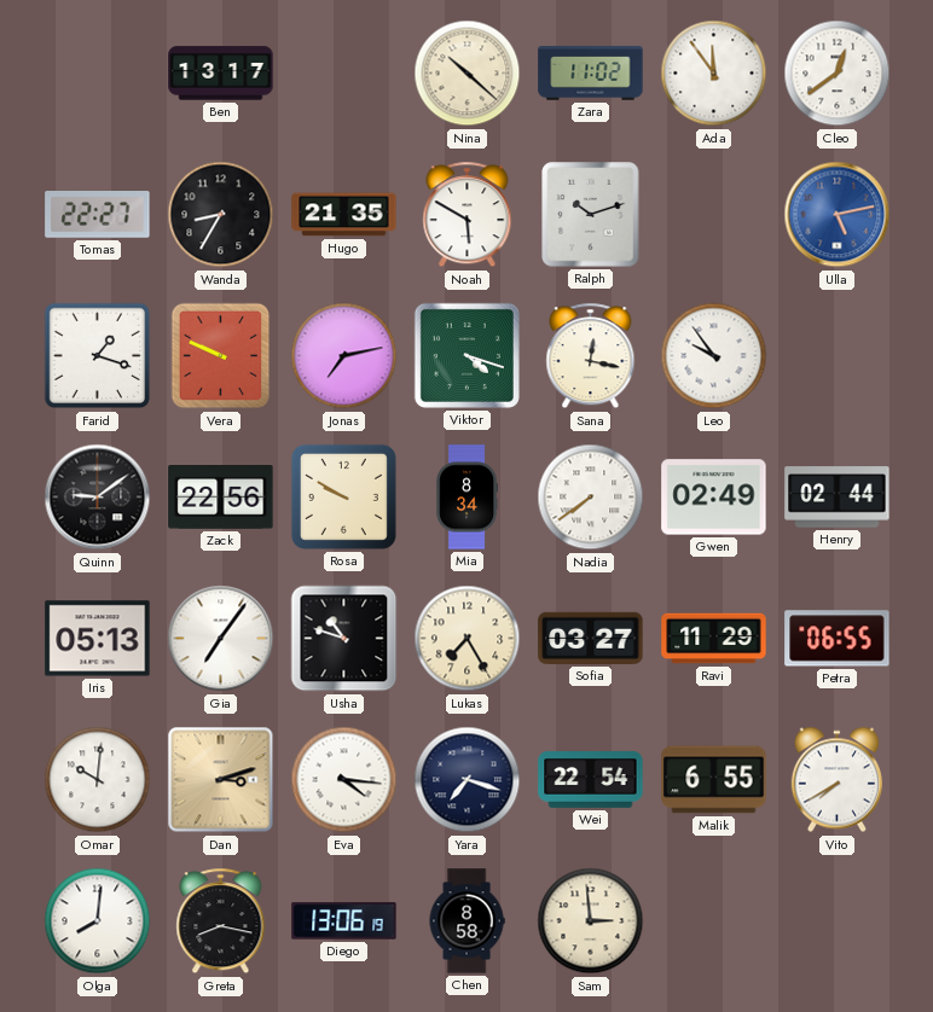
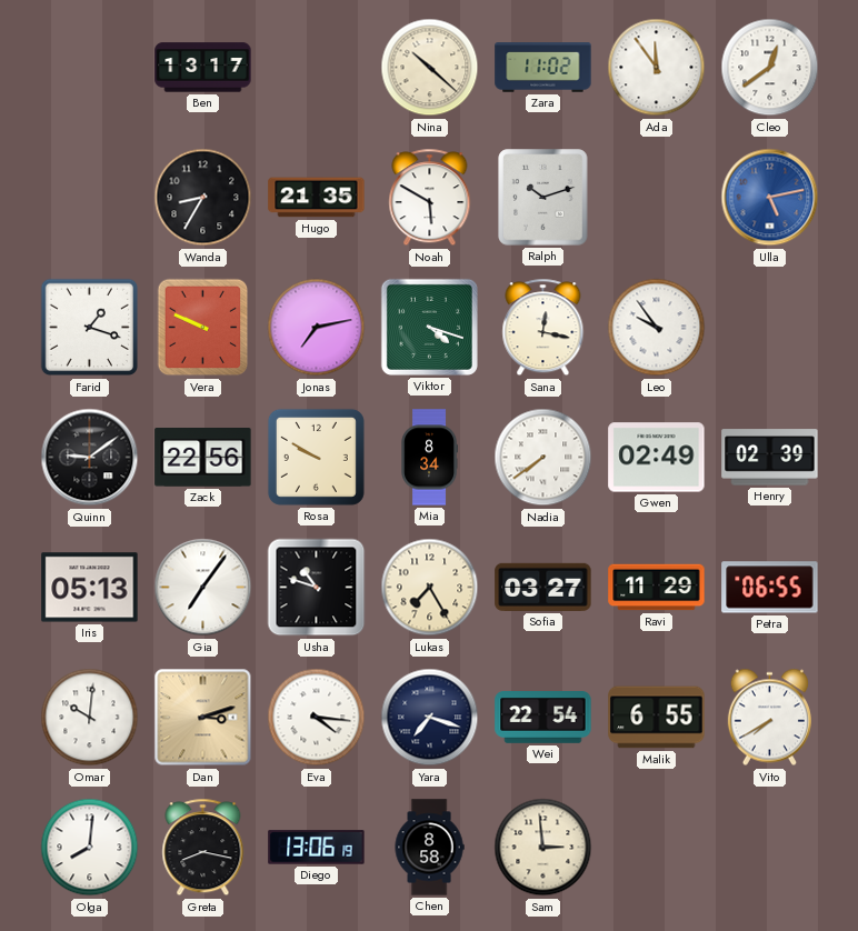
Tomas: 22:27 -> none (98, 215)
Henry: 02:44 -> 02:39 (770, 458)
